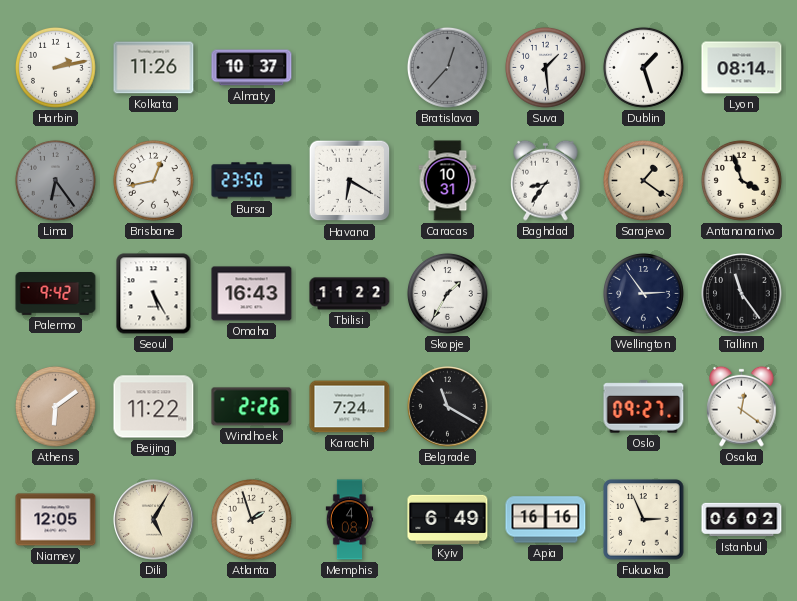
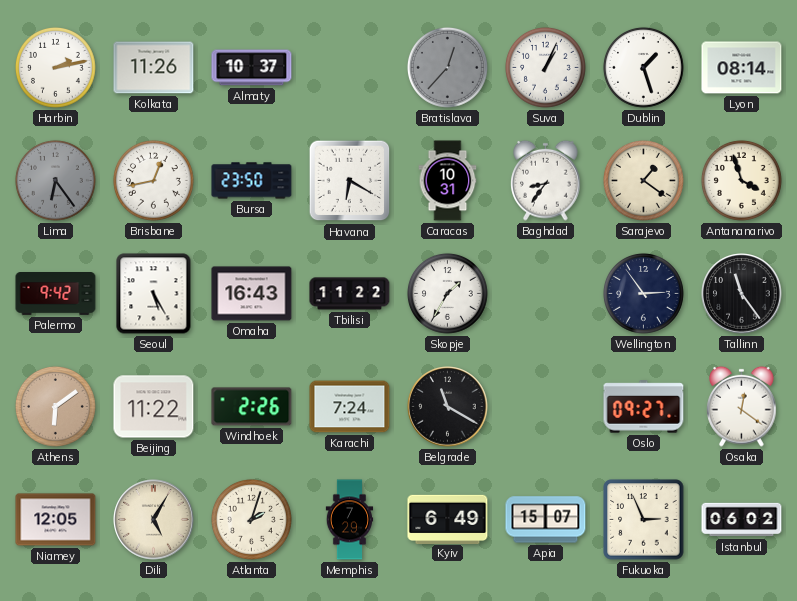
Suva: 1:29 -> 1:04 (546, 68)
Atlanta: 1:57 -> 2:03 (252, 520)
Memphis: 4:08 -> 7:29 (350, 520)
Apia: 16:16 -> 15:07 (546, 520)
